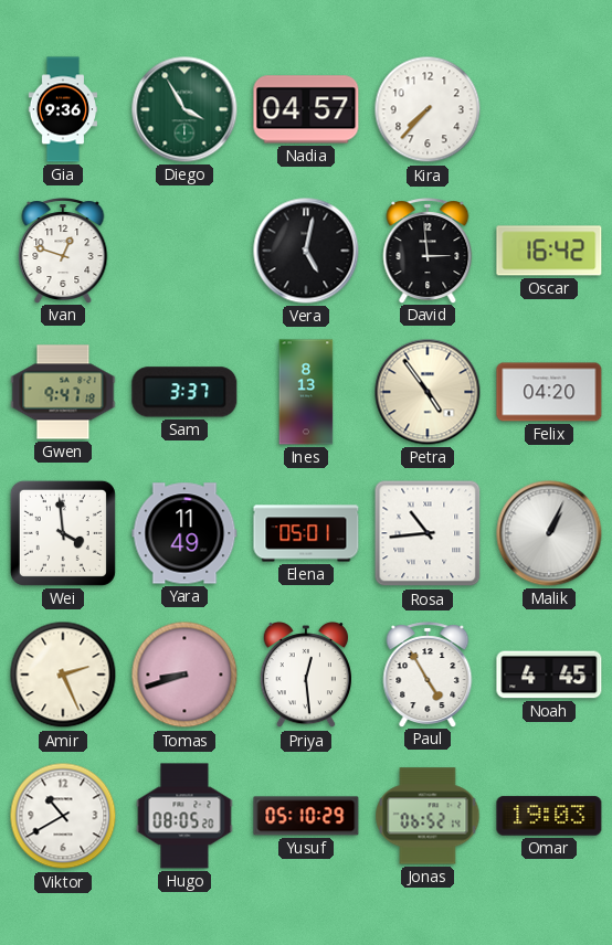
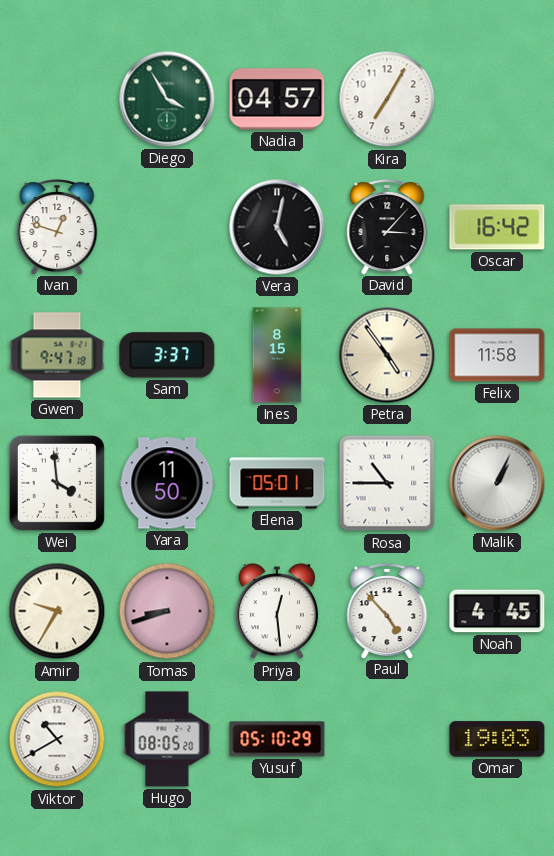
Gia: 9:36 -> none (62, 109)
Kira: 7:37 -> 7:05 (387, 99)
David: 2:59 -> 3:07 (387, 227)
Ines: 8:13 -> 8:15 (277, 355)
Felix: 04:20 -> 11:58 (497, 355)
Yara: 11:49 -> 11:50 (167, 483)
Rosa: 10:44 -> 10:45 (387, 483)
Amir: 2:26 -> 9:35 (57, 611)
Paul: 4:55 -> 4:53 (387, 611)
Jonas: 06:52 -> none (428, 816)
